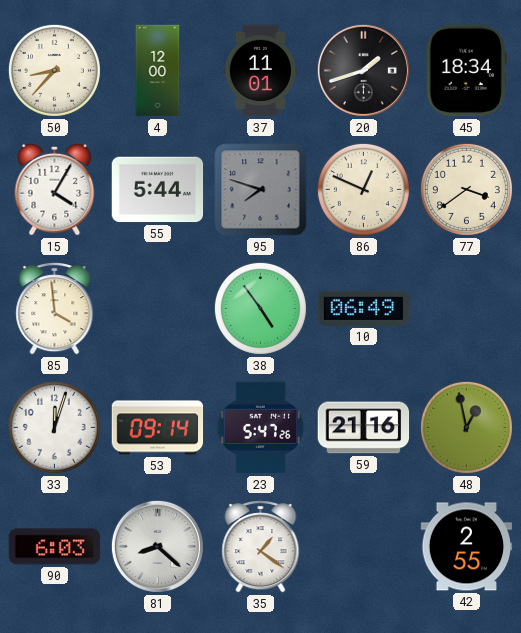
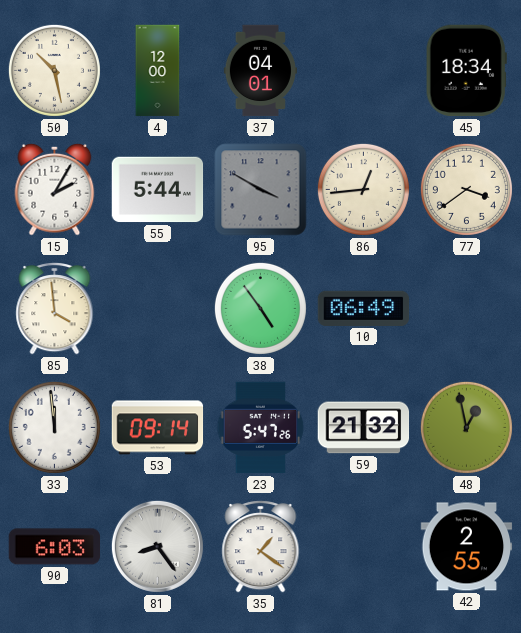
50: 8:37 -> 10:28 (54, 70)
37: 11:01 -> 04:01 (260, 71)
20: 1:42 -> none (363, 70)
15: 4:05 -> 2:05 (55, 189)
95: 7:48 -> 3:50 (261, 190)
86: 12:49 -> 12:44 (363, 189)
33: 12:03 -> 11:59 (54, 427)
59: 21:16 -> 21:32 (364, 428)
81: 8:22 -> 8:24 (157, 546)
